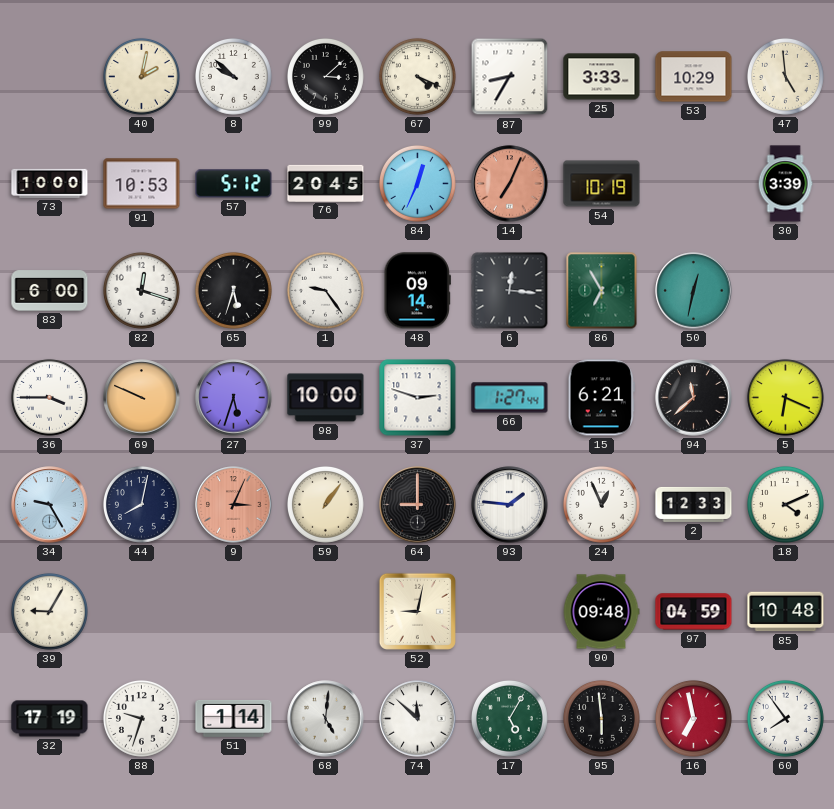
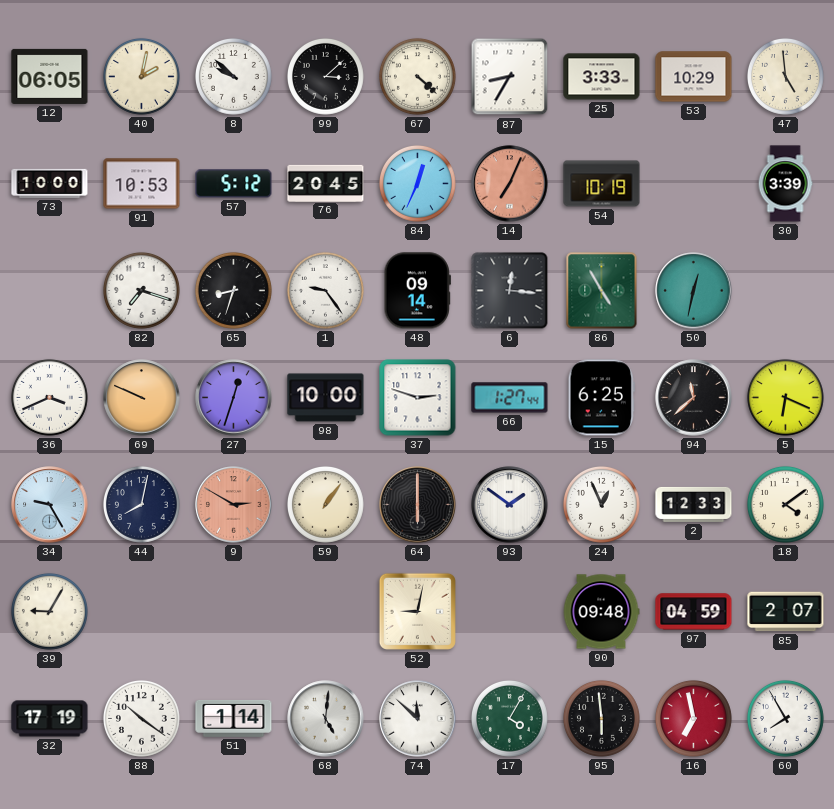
12: none -> 06:05 (50, 76)
67: 4:19 -> 4:22 (417, 76)
83: 6:00 -> none (50, 291)
82: 12:18 -> 7:18 (141, 290)
65: 5:33 -> 8:33 (233, 290)
86: 6:55 -> 4:55 (602, 291)
36: 3:45 -> 3:41 (49, 397)
27: 5:33 -> 12:33 (234, 398)
15: 6:21 -> 6:25 (601, 398)
9: 3:04 -> 2:50 (234, 505)
64: 9:00 -> 6:00 (418, 505)
93: 1:46 -> 1:51 (510, 505)
18: 4:11 -> 4:09 (785, 504)
85: 10:48 -> 2:07 (786, 612)
88: 9:33 -> 10:21 (141, 718)
17: 5:05 -> 4:05 (509, 718)
60: 7:54 -> 7:55 (785, 718)
